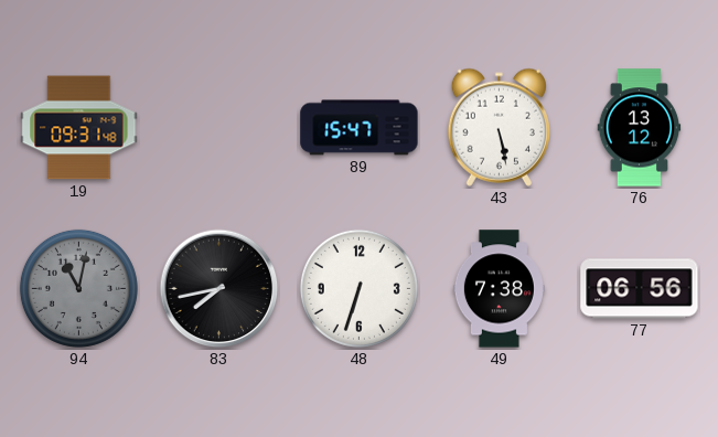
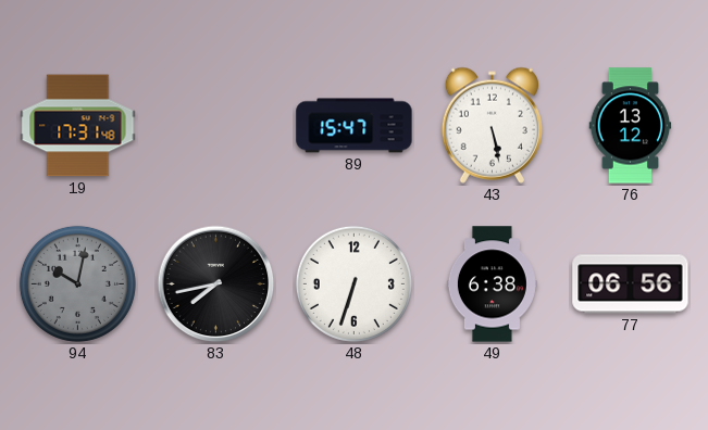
19: 09:31 -> 17:31 (78, 126)
94: 11:02 -> 10:02 (77, 283)
49: 7:38 -> 6:38 (492, 284)
